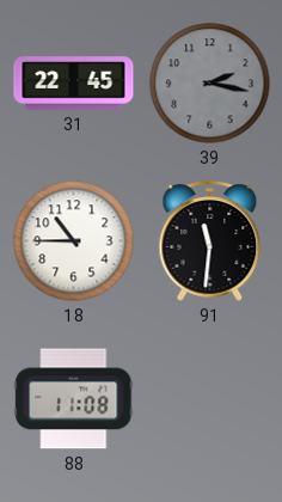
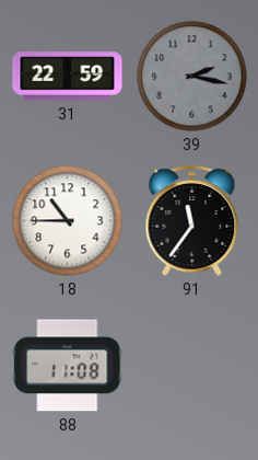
31: 22:45 -> 22:59 (68, 77)
91: 11:31 -> 11:36 (192, 221)
